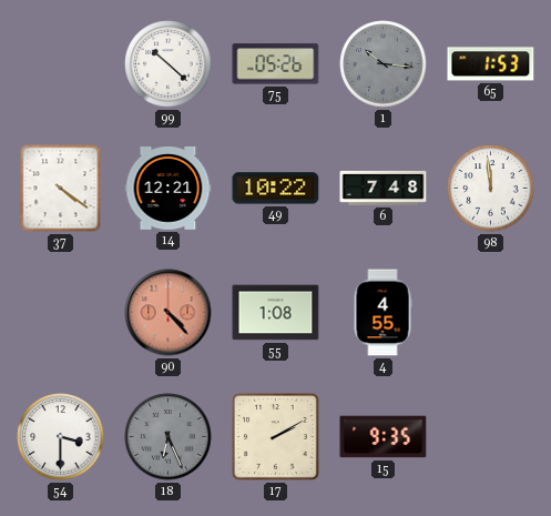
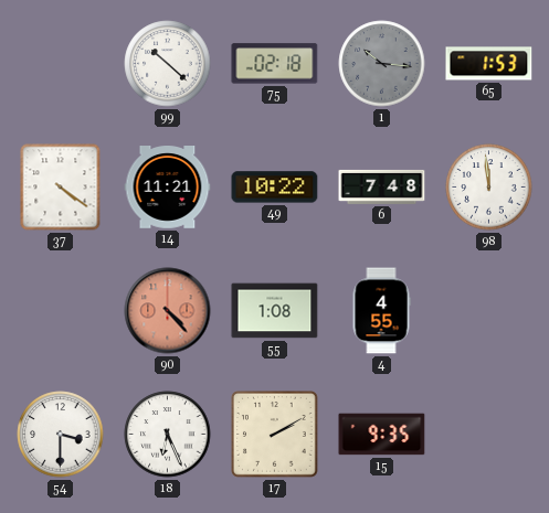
75: 05:26 -> 02:18 (275, 64)
14: 12:21 -> 11:21 (168, 188)
18 dial: grey -> white (168, 435)
